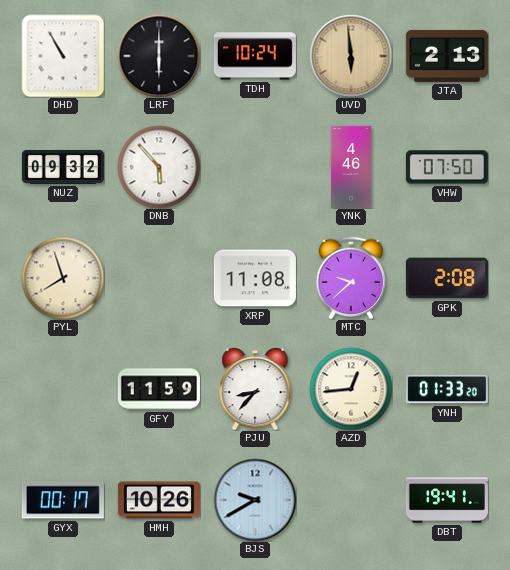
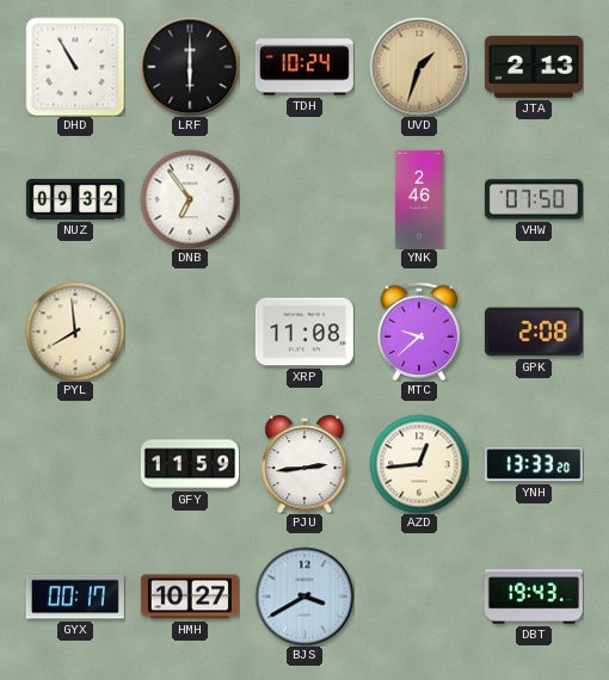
UVD: 5:59 -> 1:33 (419, 67)
DNB: 5:53 -> 6:54 (190, 199)
YNK: 4:46 -> 2:46 (419, 199)
PYL: 7:57 -> 7:59 (75, 332)
PJU: 8:37 -> 2:44 (304, 464)
YNH: 01:33 -> 13:33 (534, 464)
HMH: 10:26 -> 10:27 (190, 596)
BJS: 9:40 -> 3:40 (304, 596)
DBT: 19:41 -> 19:43 (534, 596)
